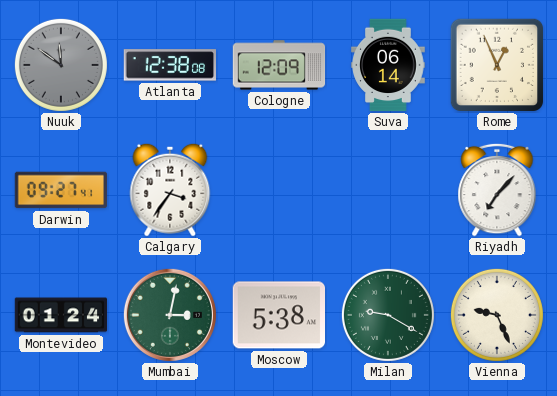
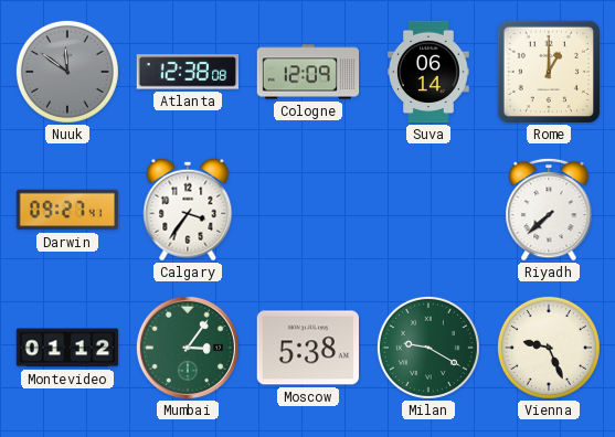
Rome: 12:56 -> 1:00 (549, 72)
Riyadh: 7:07 -> 7:38 (549, 210)
Montevideo: 01:24 -> 01:12 (67, 348)
Mumbai: 3:02 -> 3:06 (188, 348)
